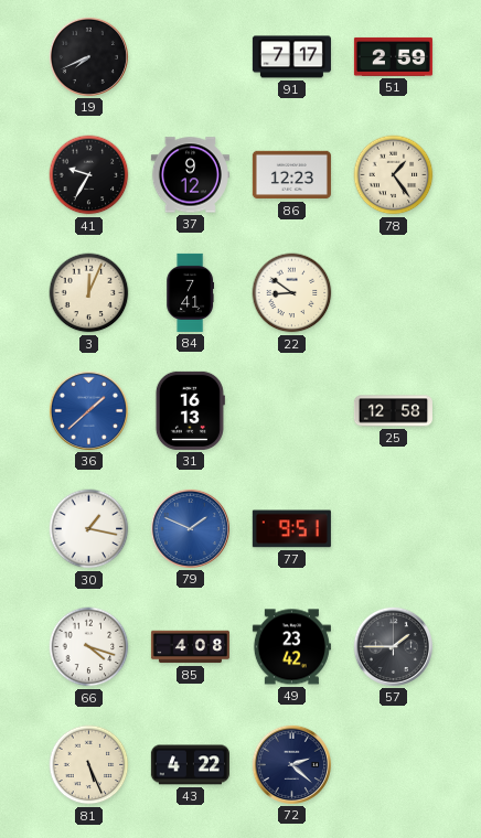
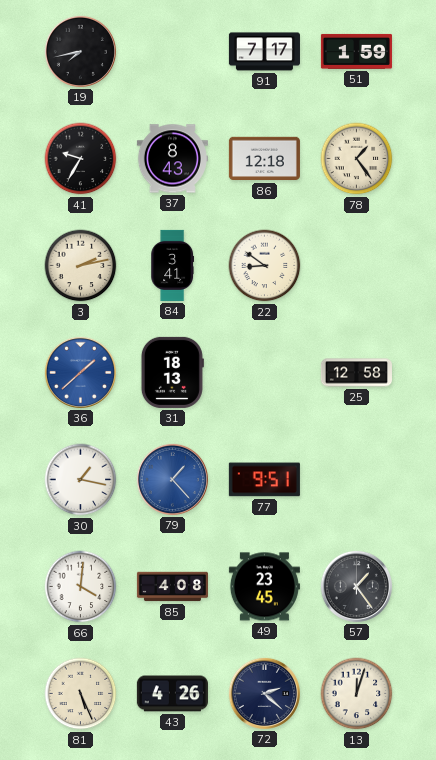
19: 7:41 -> 7:43 (80, 51)
51: 2:59 -> 1:59 (356, 51)
37: 9:12 -> 8:43 (172, 159)
86: 12:23 -> 12:18 (264, 159)
3: 12:04 -> 2:13 (81, 266)
84: 7:41 -> 3:41 (172, 265)
31: 16:13 -> 18:13 (172, 372)
79: 1:49 -> 1:23 (172, 479)
66: 4:18 -> 4:01 (81, 587)
49: 23:42 -> 23:45 (264, 587)
57: 1:45 -> 1:24 (356, 586)
43: 4:22 -> 4:26 (172, 694)
13: none -> 12:03 (357, 694)
